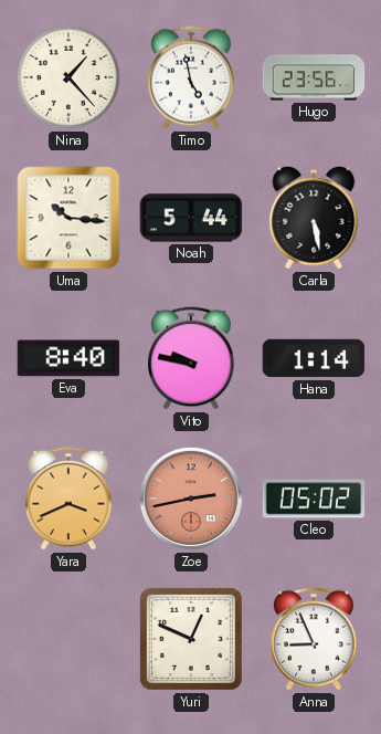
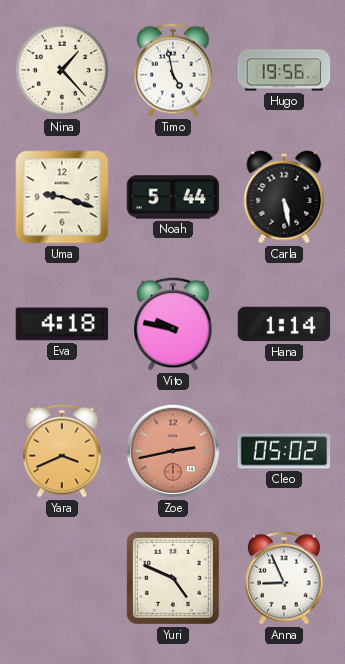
Hugo: 23:56 -> 19:56 (284, 70)
Uma: 10:16 -> 9:18 (62, 197)
Eva: 8:40 -> 4:18 (62, 324)
Yuri: 12:49 -> 4:49 (173, 578)
